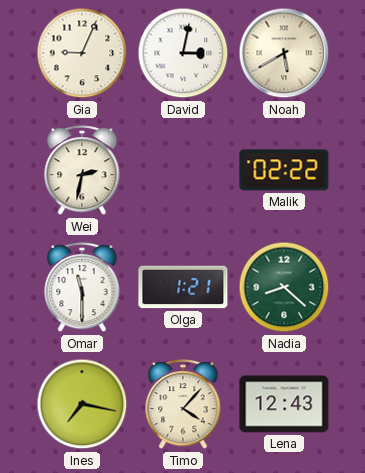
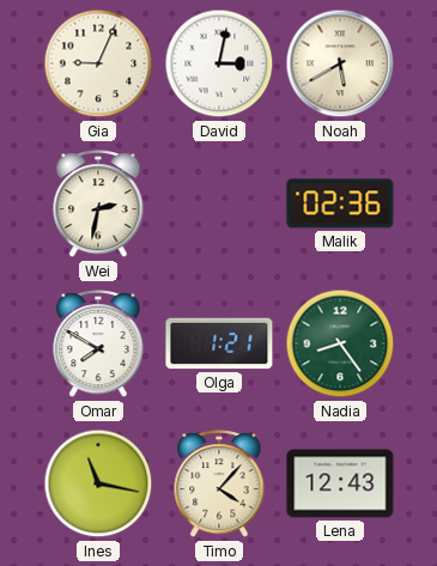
Malik: 02:22 -> 02:36 (340, 203)
Omar: 11:30 -> 7:50 (98, 345)
Nadia: 8:22 -> 8:24 (340, 343)
Ines: 7:17 -> 11:17 (98, 483)
